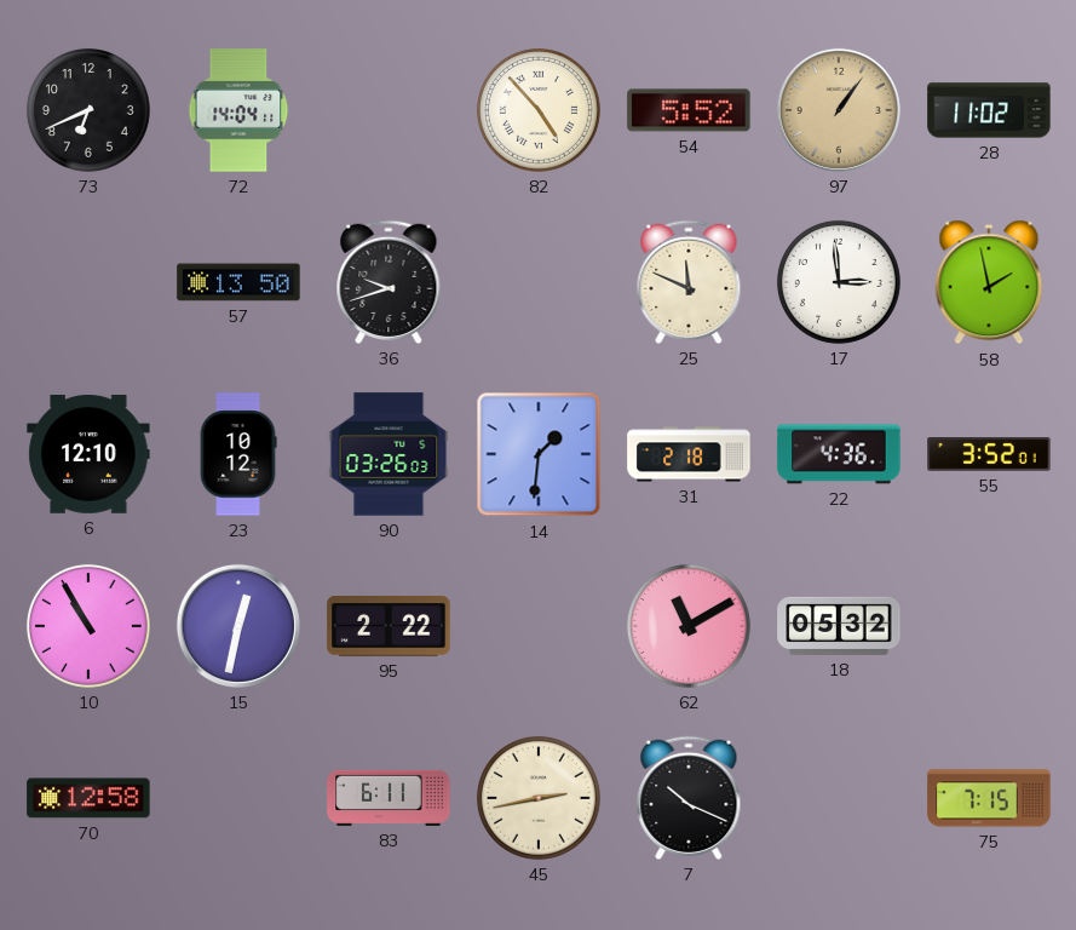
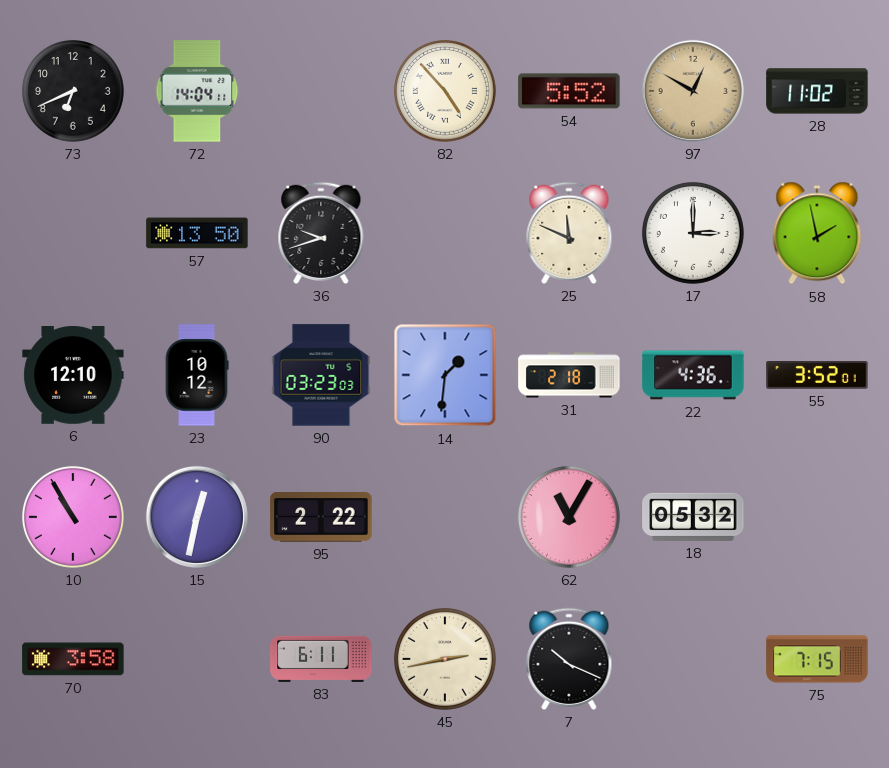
97: 1:06 -> 12:50 (693, 91)
17: 2:59 -> 3:00 (693, 233)
90: 03:26 -> 03:23 (321, 375)
62: 11:10 -> 11:05 (569, 517)
70: 12:58 -> 3:58 (73, 659)
